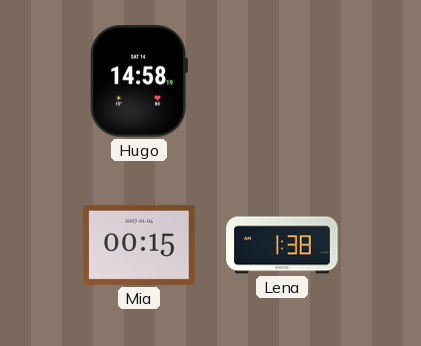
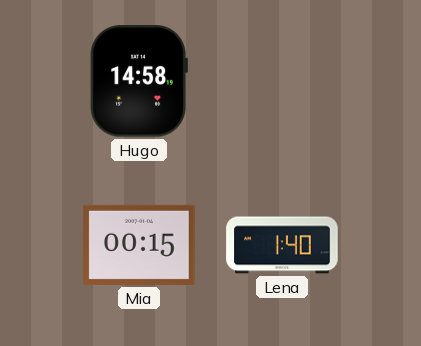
Lena: 1:38 -> 1:40 (282, 245)
